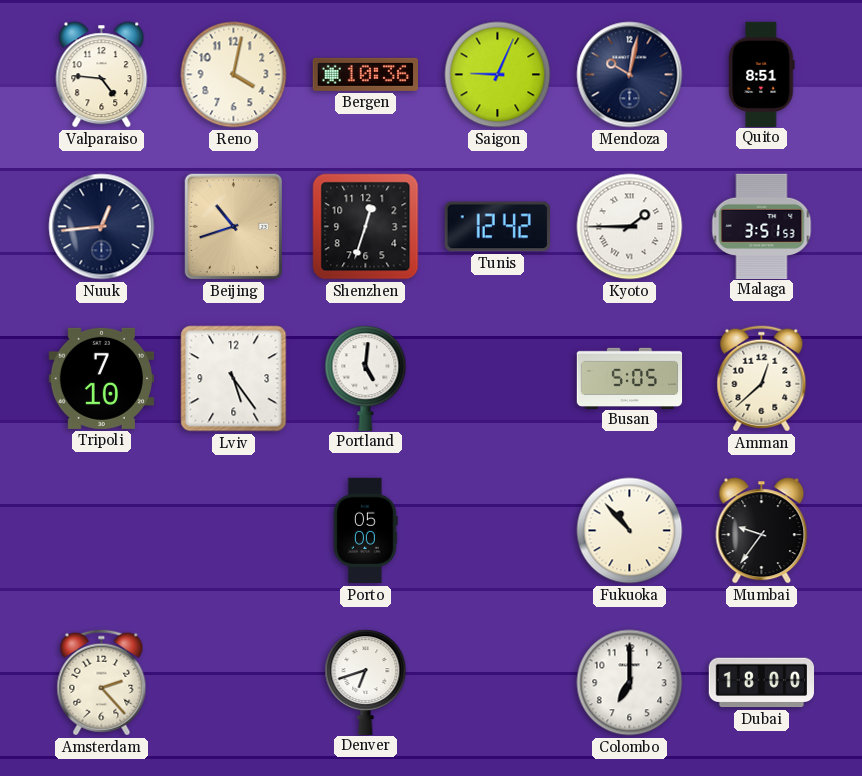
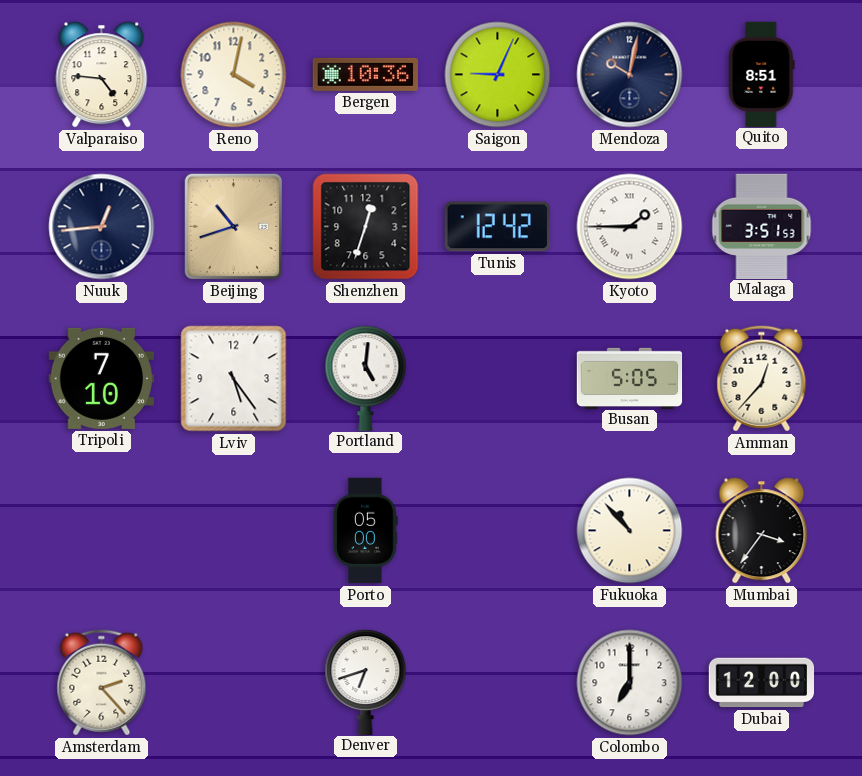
Amman: 12:38 -> 12:37 (762, 379)
Mumbai: 9:36 -> 3:36 (762, 531)
Dubai: 18:00 -> 12:00 (762, 683)
